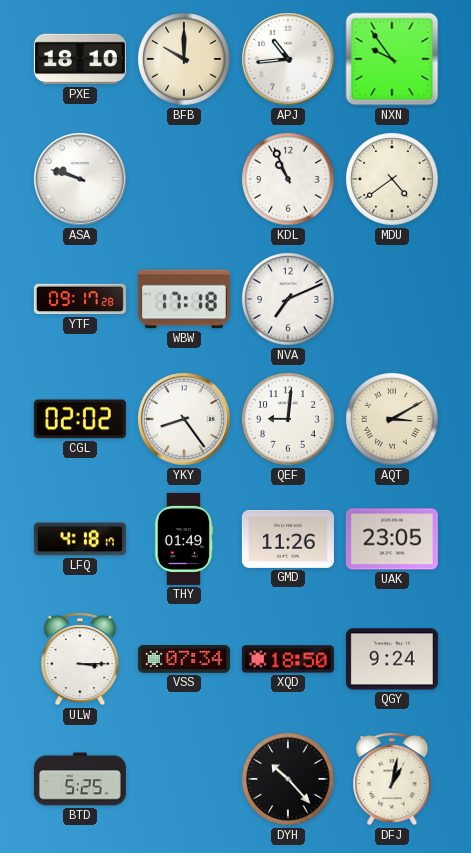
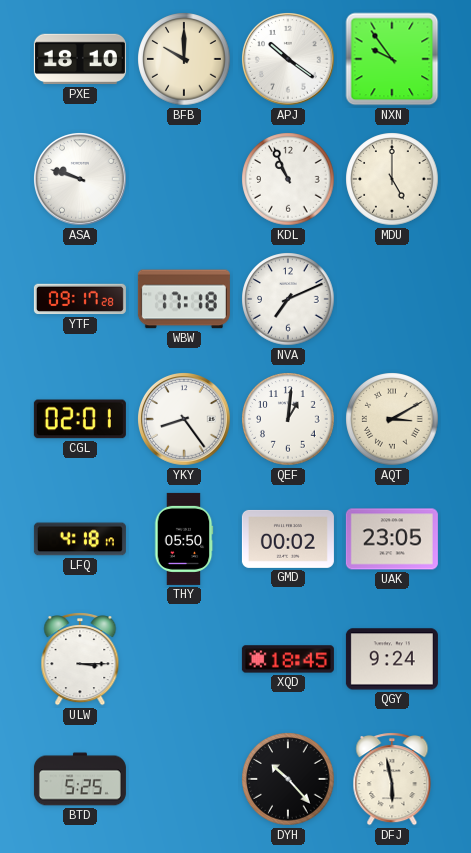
APJ: 10:44 -> 10:21 (289, 60)
MDU: 4:39 -> 5:00 (392, 179)
CGL: 02:02 -> 02:01 (80, 419)
QEF: 9:01 -> 1:01 (288, 419)
THY: 01:49 -> 05:50 (184, 539)
GMD: 11:26 -> 00:02 (288, 539)
VSS: 07:34 -> none (184, 660)
XQD: 18:50 -> 18:45 (288, 659)
DFJ: 1:02 -> 5:58 (392, 779)
